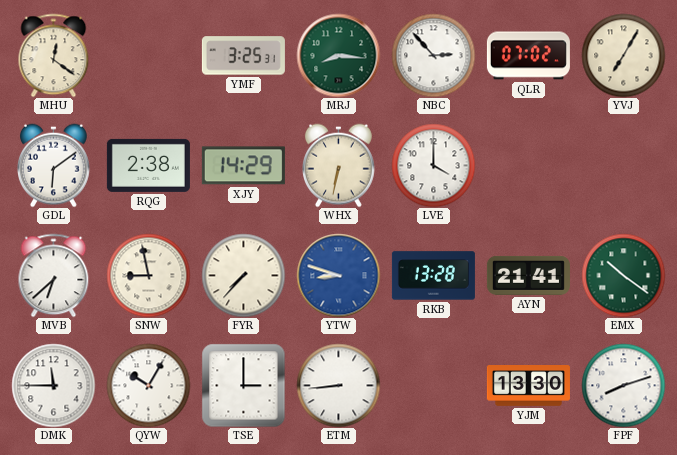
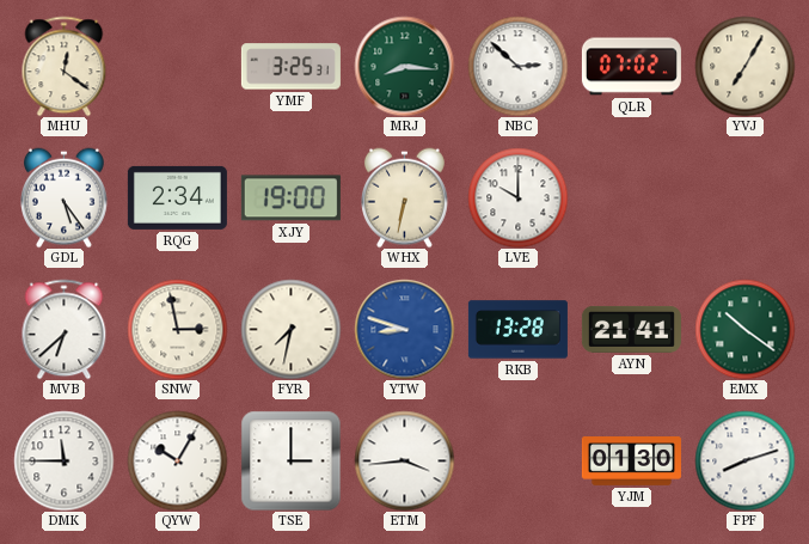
NBC: 2:53 -> 2:52 (517, 66)
GDL: 6:09 -> 5:24 (65, 197)
RQG: 2:38 -> 2:34 (177, 197)
XJY: 14:29 -> 19:00 (290, 198)
LVE: 4:00 -> 10:00 (517, 197)
SNW: 8:58 -> 2:58 (177, 329)
FYR: 7:37 -> 7:32 (290, 329)
ETM: 8:44 -> 3:44 (404, 460)
YJM: 13:30 -> 01:30 (631, 462)
